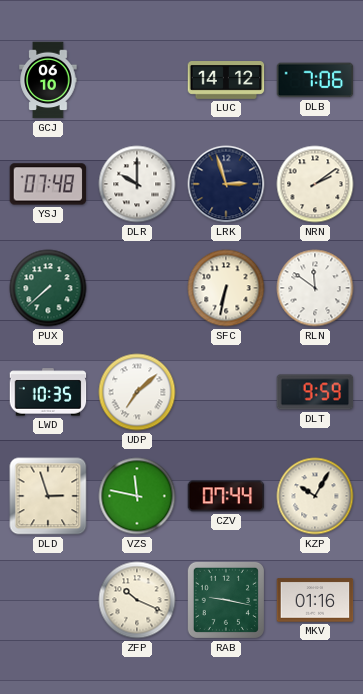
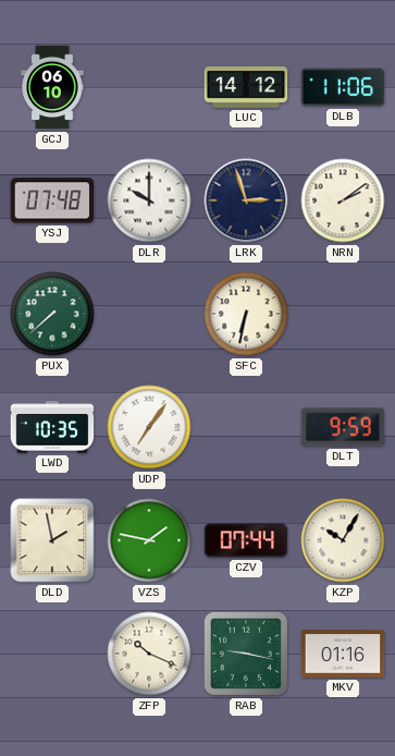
DLB: 7:06 -> 11:06 (343, 87)
RLN: 11:51 -> none (315, 288)
UDP: 7:08 -> 7:06 (149, 427)
DLD: 2:57 -> 1:58 (52, 540)
VZS: 11:47 -> 1:47 (149, 540)
